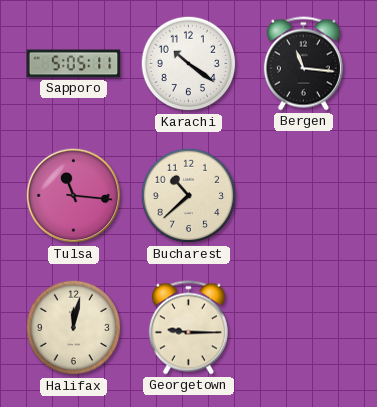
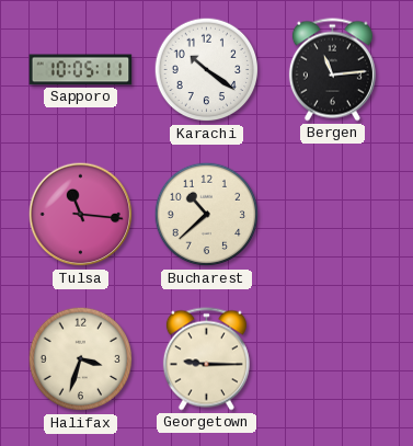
Sapporo: 5:05 -> 10:05 (81, 70)
Bergen: 11:16 -> 11:14 (332, 70)
Halifax: 12:02 -> 3:33 (81, 359)
